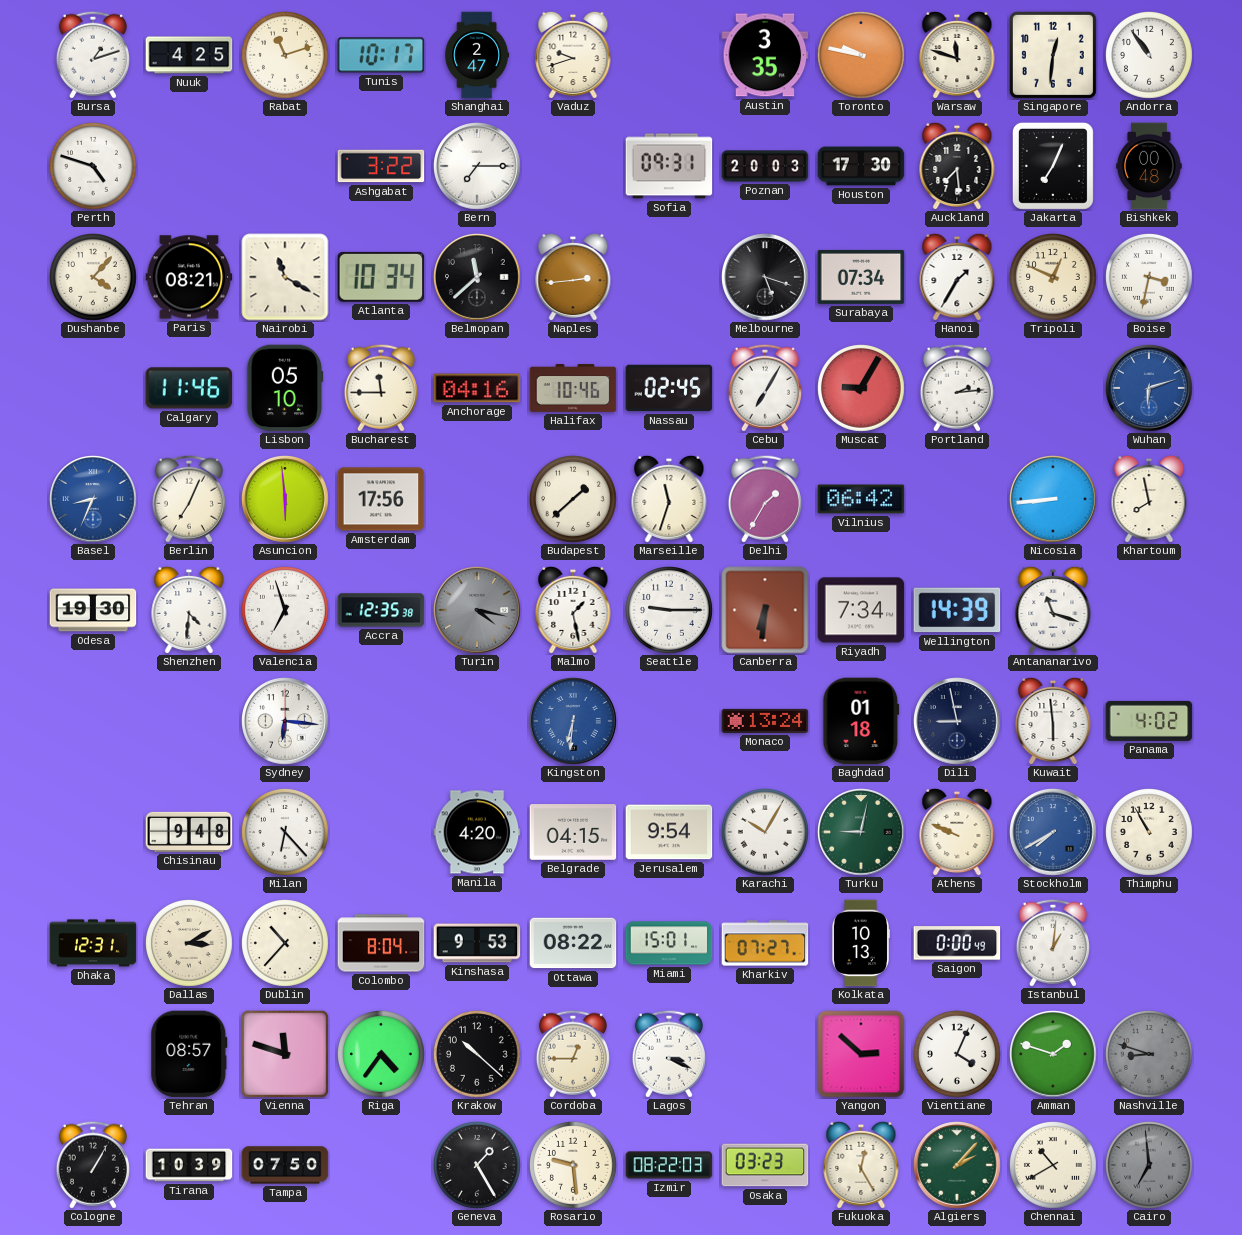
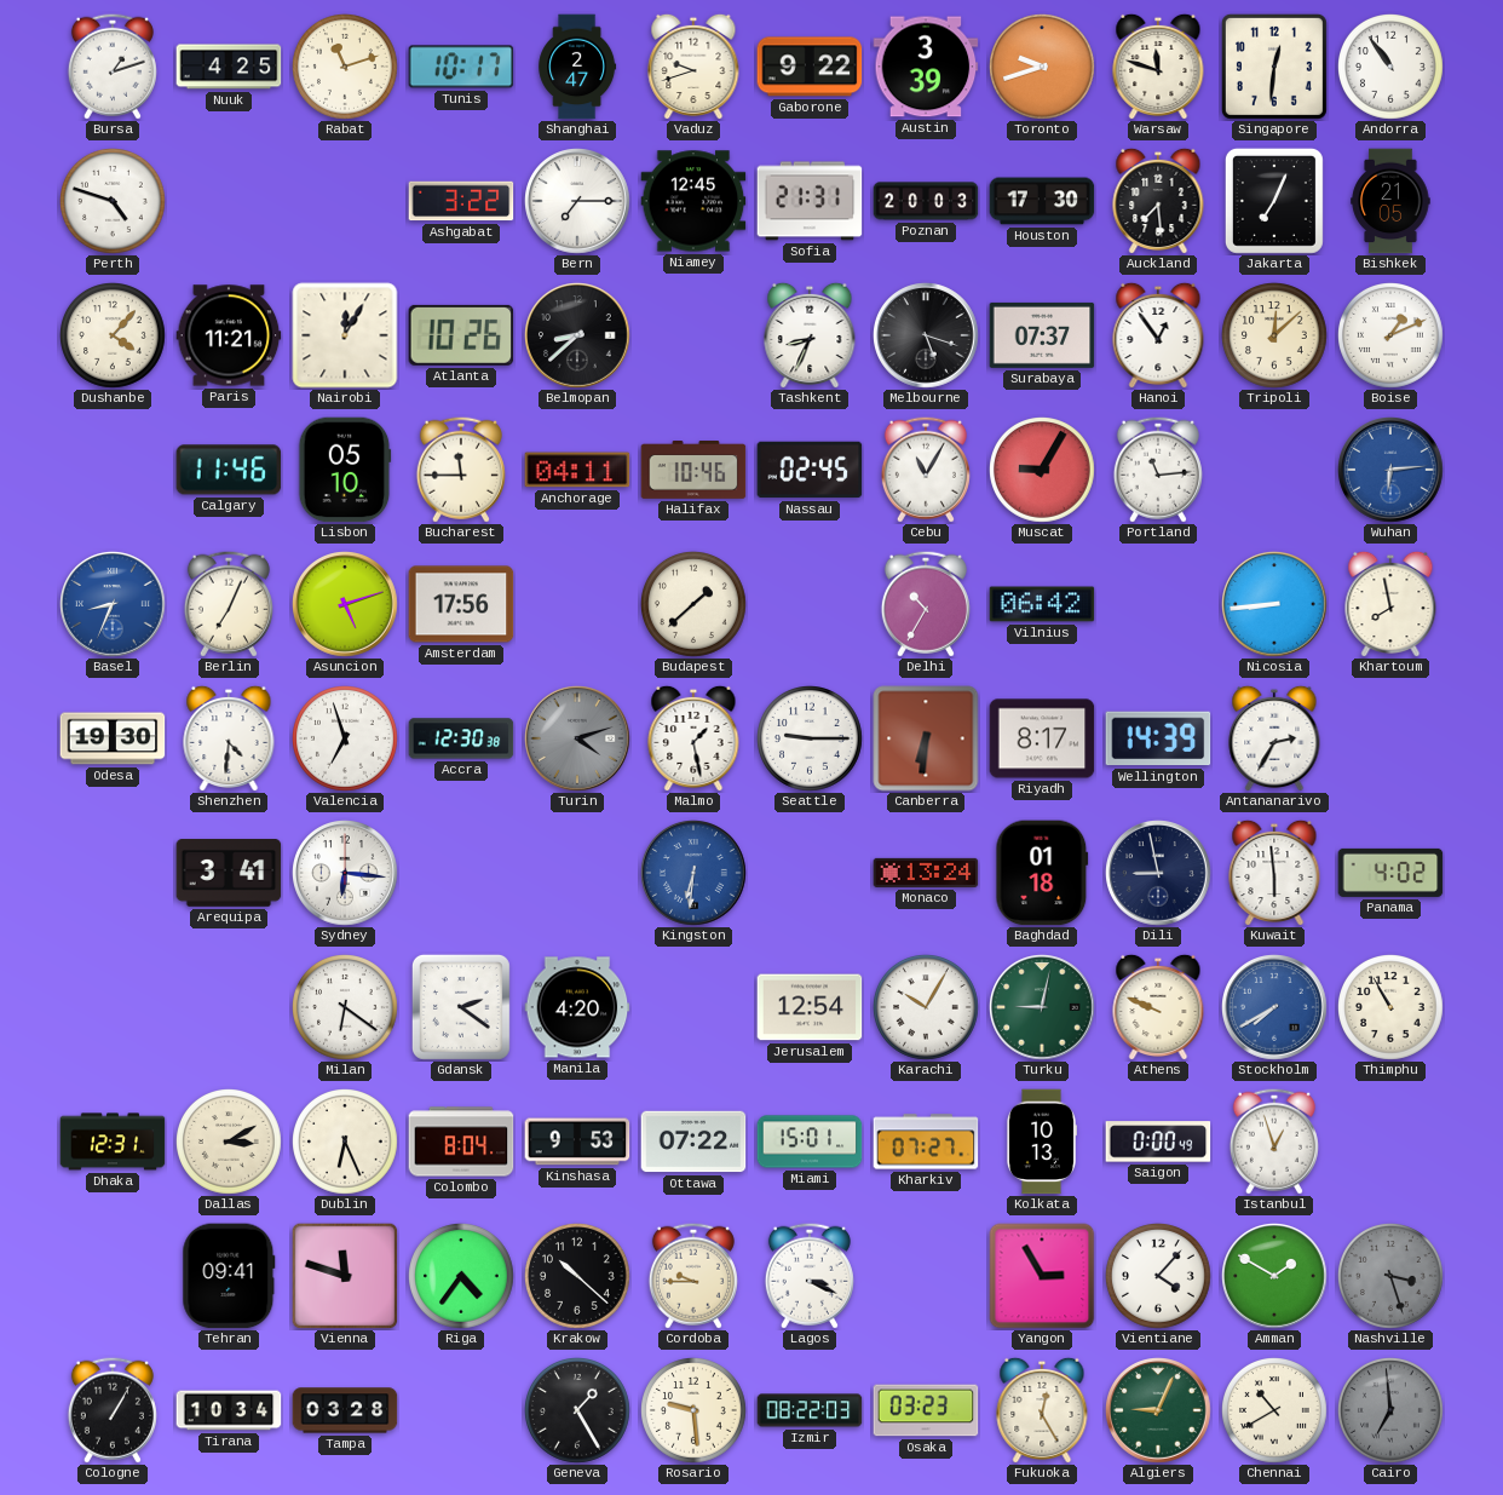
Gaborone: none -> 9:22 (810, 67)
Austin: 3:35 -> 3:39 (926, 67)
Toronto: 9:47 -> 9:42 (1043, 68)
Niamey: none -> 12:45 (693, 201)
Sofia: 09:31 -> 21:31 (810, 201)
Bishkek: 00:48 -> 21:05 (1390, 201)
Paris: 08:21 -> 11:21 (229, 335)
Nairobi: 11:20 -> 12:05 (345, 335)
Atlanta: 10:34 -> 10:26 (461, 335)
Belmopan: 11:38 -> 8:38 (577, 335)
Naples: 2:44 -> none (573, 277)
Tashkent: none -> 8:34 (810, 335)
Surabaya: 07:34 -> 07:37 (1042, 335)
Hanoi: 1:35 -> 12:54 (1158, 335)
Tripoli: 12:49 -> 12:08 (1275, 337)
Boise: 3:32 -> 1:11 (1392, 337)
Anchorage: 04:16 -> 04:11 (577, 470)
Cebu: 7:05 -> 11:05 (926, 470)
Portland: 2:14 -> 11:14 (1158, 470)
Wuhan: 6:12 -> 6:14 (1390, 470)
Asuncion: 5:59 -> 5:12 (345, 604)
Marseille: 11:33 -> none (669, 499)
Delhi: 1:35 -> 10:35 (926, 604)
Accra: 12:35 -> 12:30 (461, 738)
Turin: 4:17 -> 4:12 (577, 738)
Riyadh: 7:34 -> 8:17 (1042, 738)
Antananarivo: 11:18 -> 2:35 (1274, 738)
Arequipa: none -> 3:41 (229, 874)
Chisinau: 9:48 -> none (189, 832)
Milan: 6:23 -> 6:21 (346, 1008)
Gdansk: none -> 2:21 (461, 1007)
Belgrade: 04:15 -> none (573, 832)
Jerusalem: 9:54 -> 12:54 (810, 1007)
Dublin: 10:37 -> 6:26 (346, 1143)
Ottawa: 08:22 -> 07:22 (693, 1142)
Istanbul: 1:01 -> 12:57 (1274, 1142)
Tehran: 08:57 -> 09:41 (229, 1276)
Cordoba: 12:45 -> 9:45 (693, 1276)
Yangon: 2:52 -> 2:55 (1042, 1276)
Vientiane: 4:04 -> 4:07 (1159, 1277)
Amman: 1:48 -> 1:50 (1274, 1276)
Nashville: 8:48 -> 3:27 (1392, 1277)
Tirana: 10:39 -> 10:34 (229, 1410)
Tampa: 07:50 -> 03:28 (345, 1410)
Algiers: 2:07 -> 9:04 (1158, 1410)
